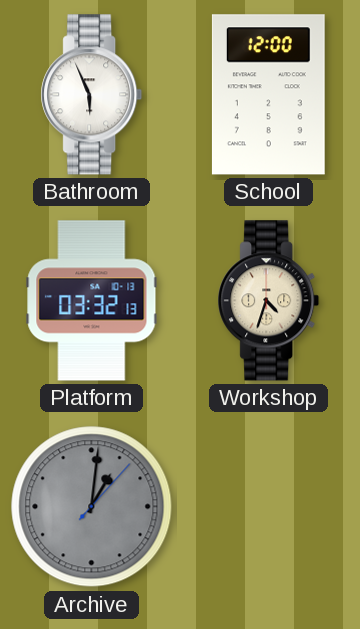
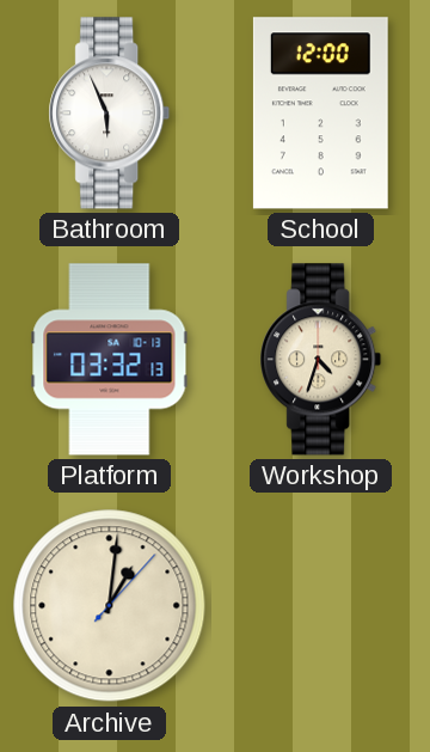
Archive dial: grey -> cream (110, 606)
